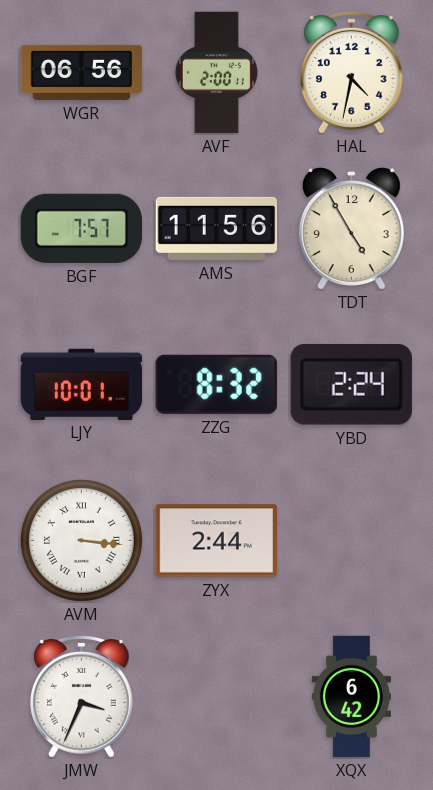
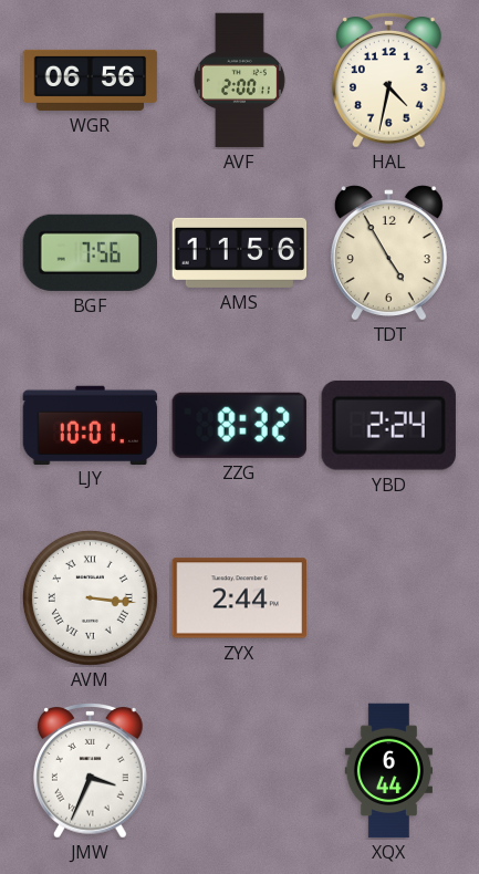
BGF: 7:57 -> 7:56 (90, 252)
XQX: 6:42 -> 6:44 (388, 771)
